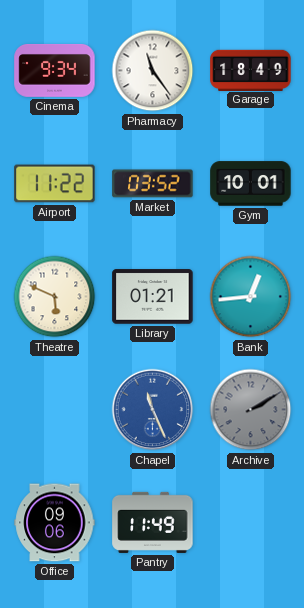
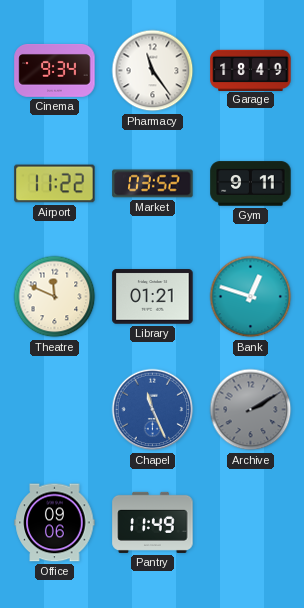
Gym: 10:01 -> 9:11 (251, 184)
Theatre: 5:49 -> 11:49 (55, 297)
Bank: 12:44 -> 12:48 (251, 297)
